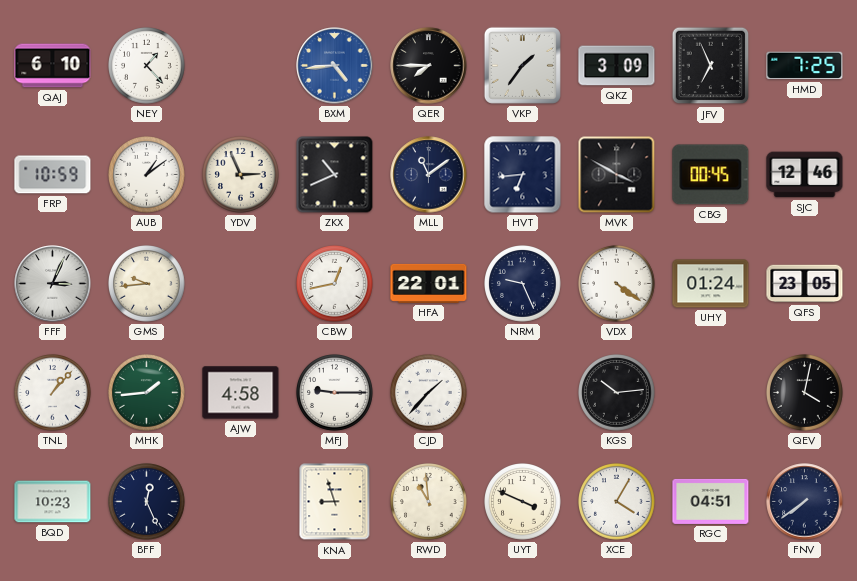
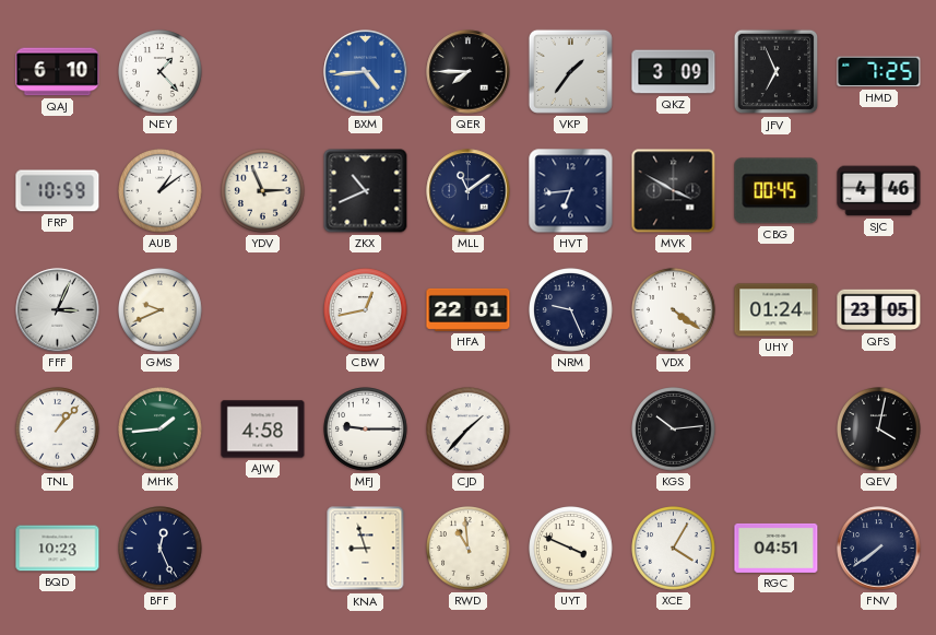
SJC: 12:46 -> 4:46 (879, 191)
GMS: 9:44 -> 9:41 (161, 310)
